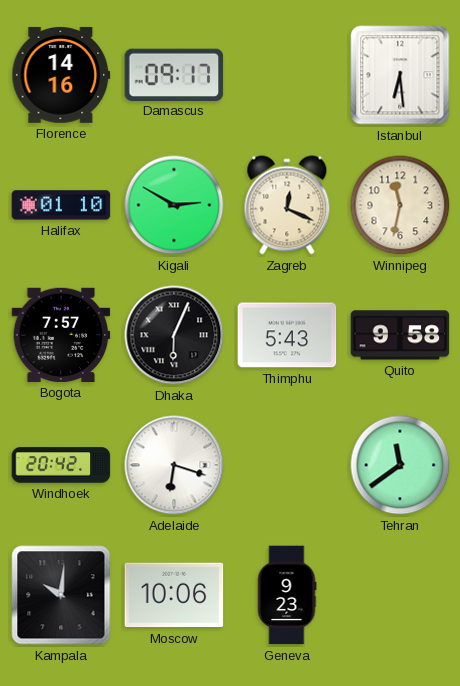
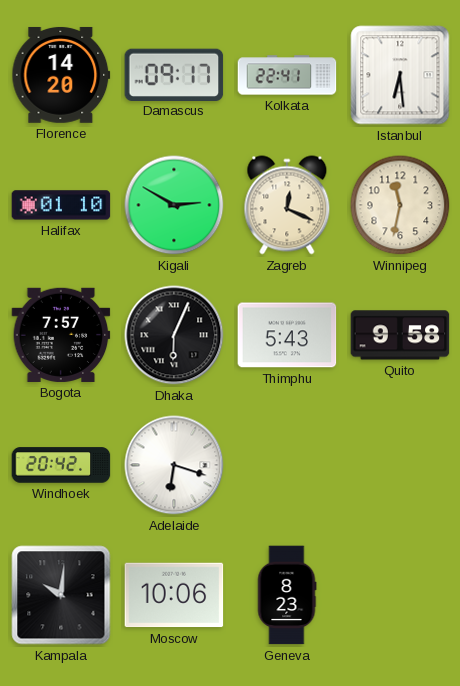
Florence: 14:16 -> 14:20 (61, 75)
Kolkata: none -> 22:41 (287, 75)
Tehran: 11:39 -> none (400, 465)
Geneva: 9:23 -> 8:23 (287, 595)
